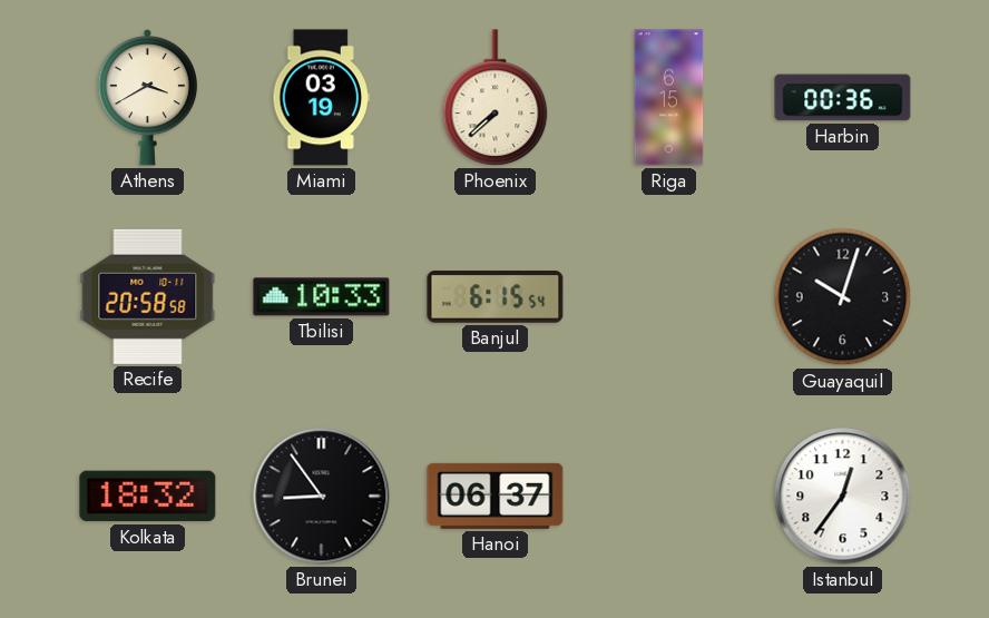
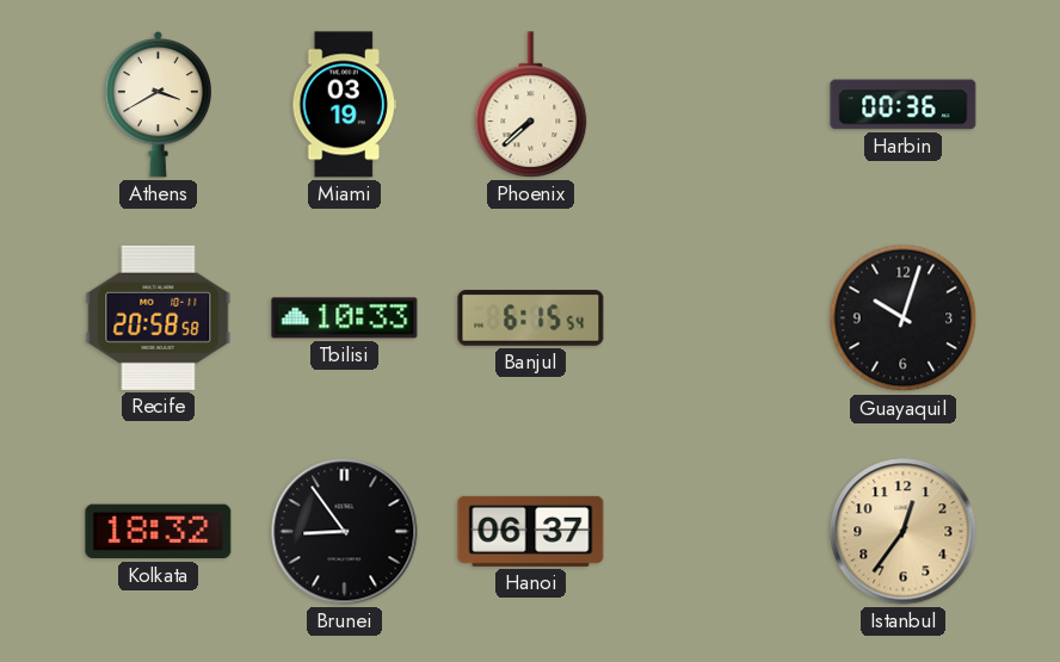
Riga: 6:15 -> none (669, 98)
Istanbul dial: white -> champagne (904, 532)
